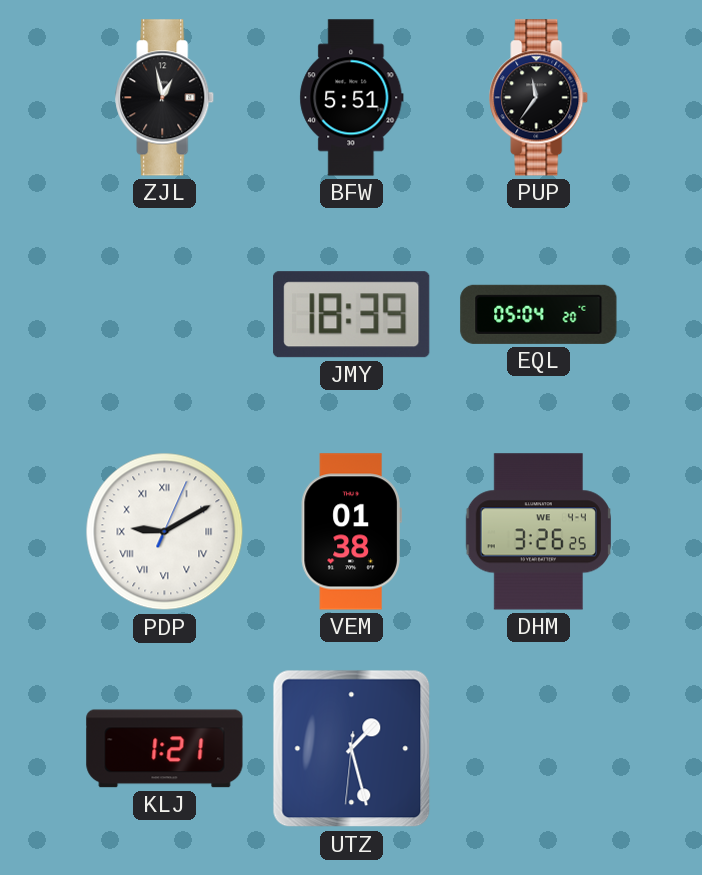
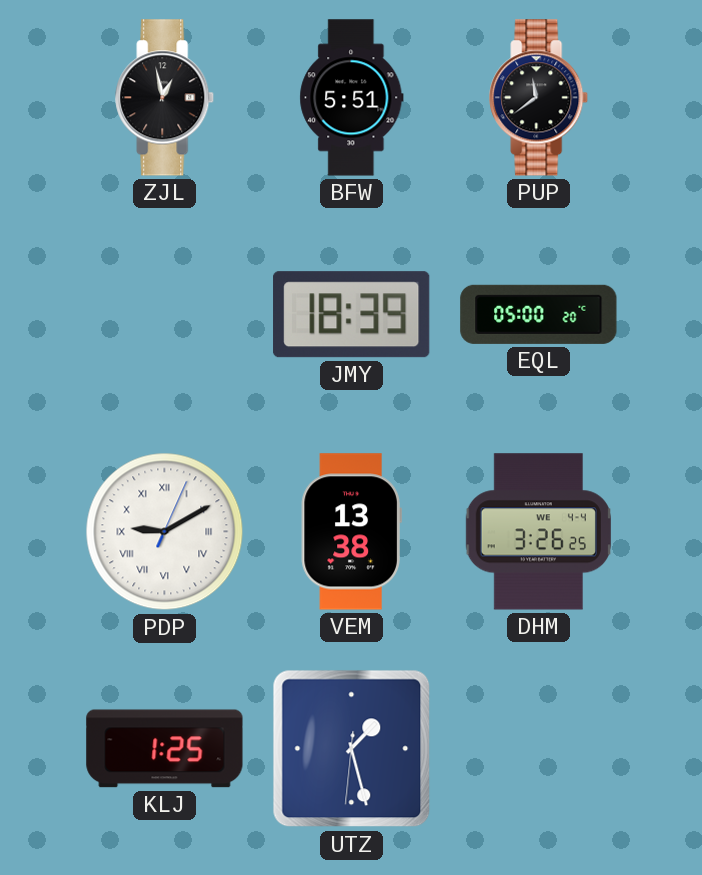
PUP: 11:36 -> 11:39 (539, 98)
EQL: 05:04 -> 05:00 (539, 314)
VEM: 01:38 -> 13:38 (351, 532)
KLJ: 1:21 -> 1:25 (165, 749)
